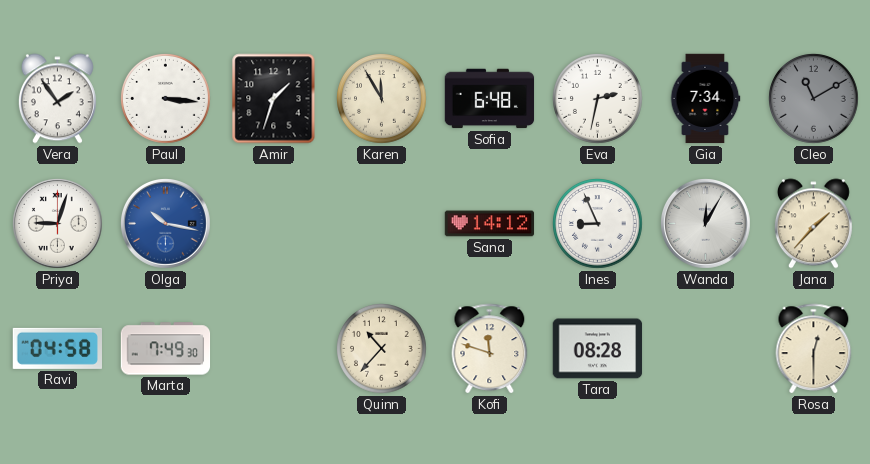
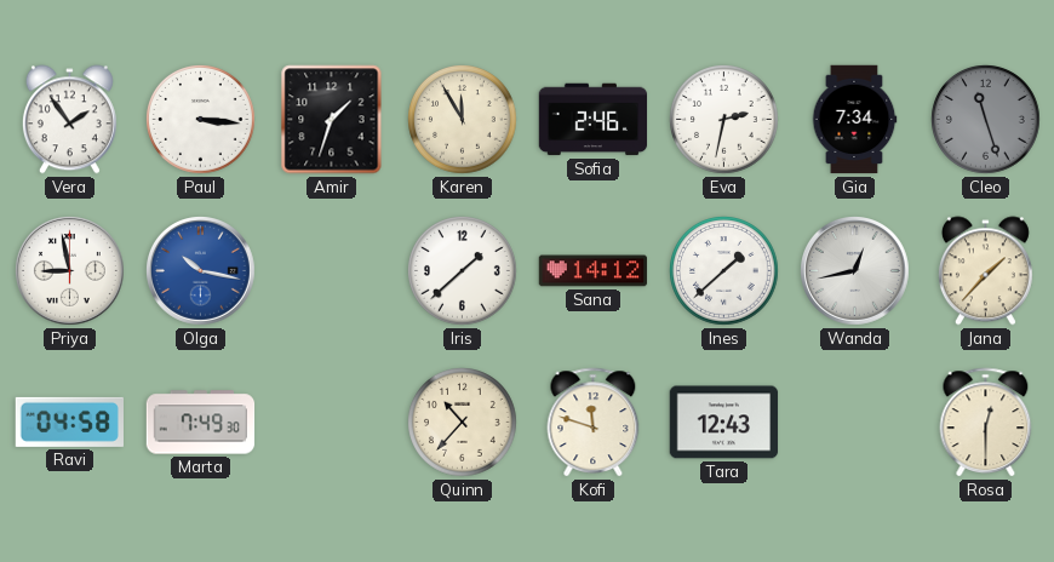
Sofia: 6:48 -> 2:46 (594, 120)
Cleo: 11:10 -> 11:27 (986, 120)
Priya: 9:03 -> 8:58 (70, 271)
Iris: none -> 1:38 (463, 271)
Ines: 8:56 -> 1:38 (724, 271)
Wanda: 12:05 -> 12:43 (855, 271)
Tara: 08:28 -> 12:43 (724, 423)
